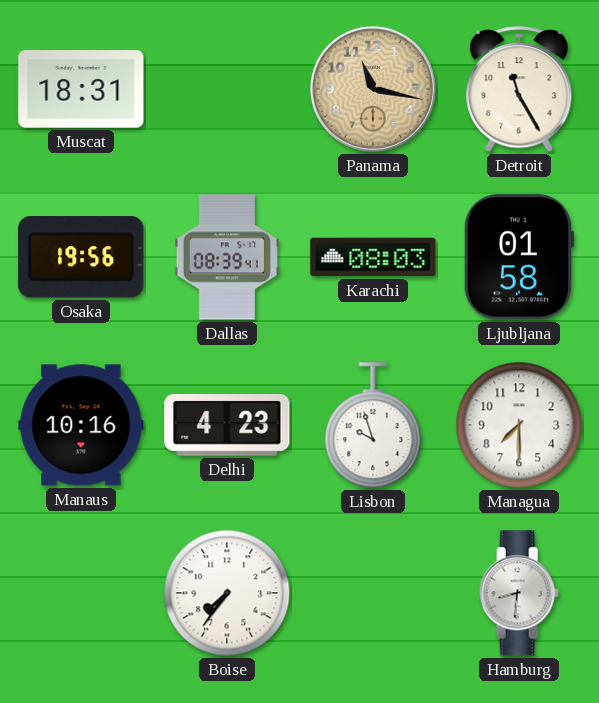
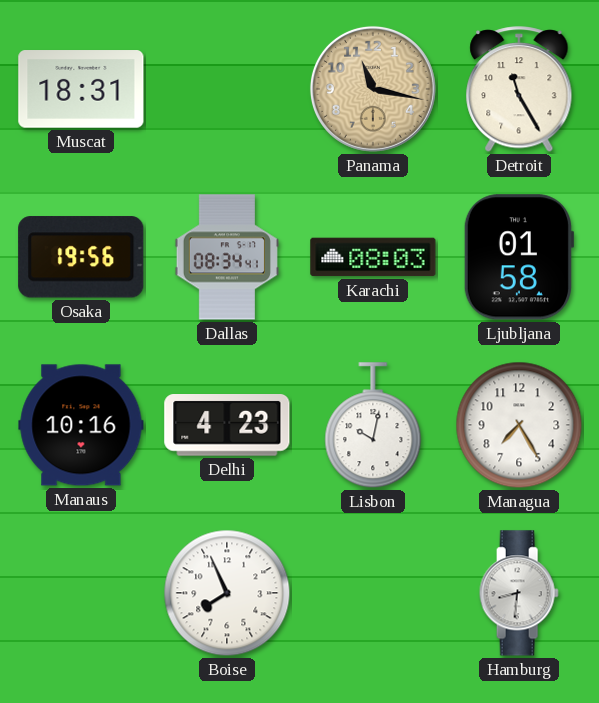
Dallas: 08:39 -> 08:34 (227, 257)
Lisbon: 9:57 -> 10:02 (373, 426)
Managua: 7:30 -> 7:25 (519, 425)
Boise: 7:36 -> 7:56 (227, 593)
